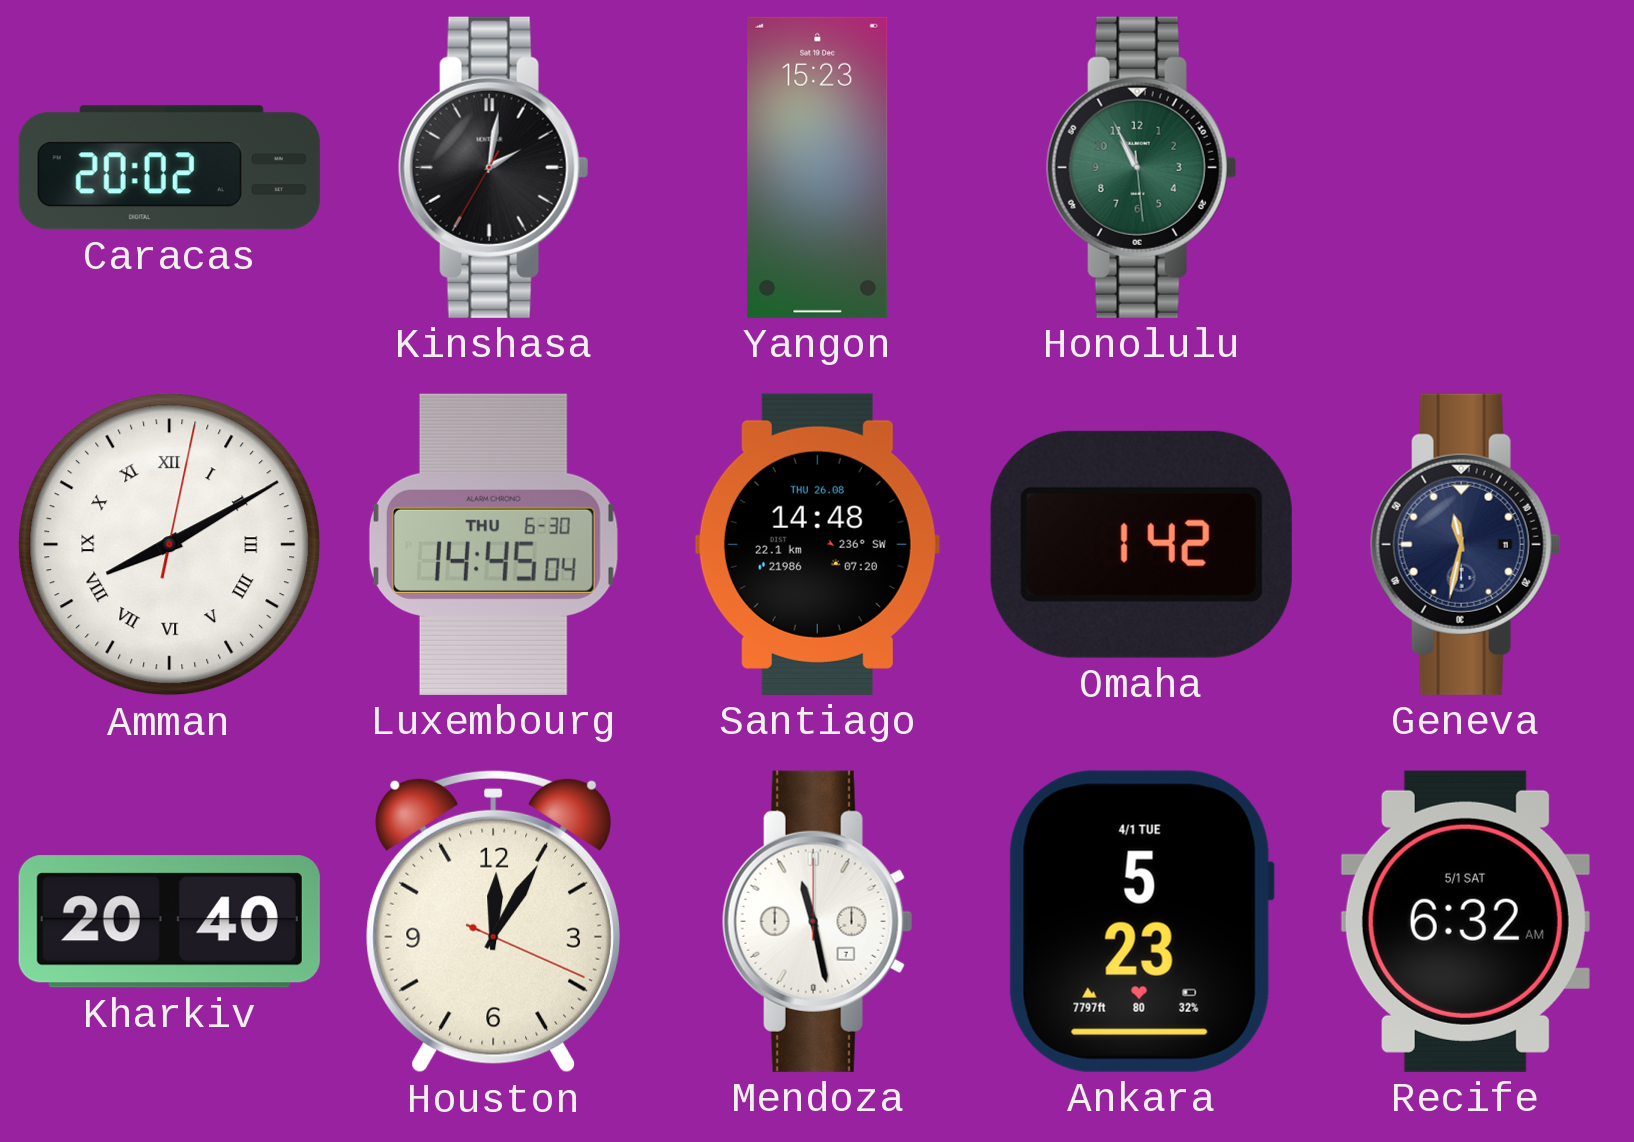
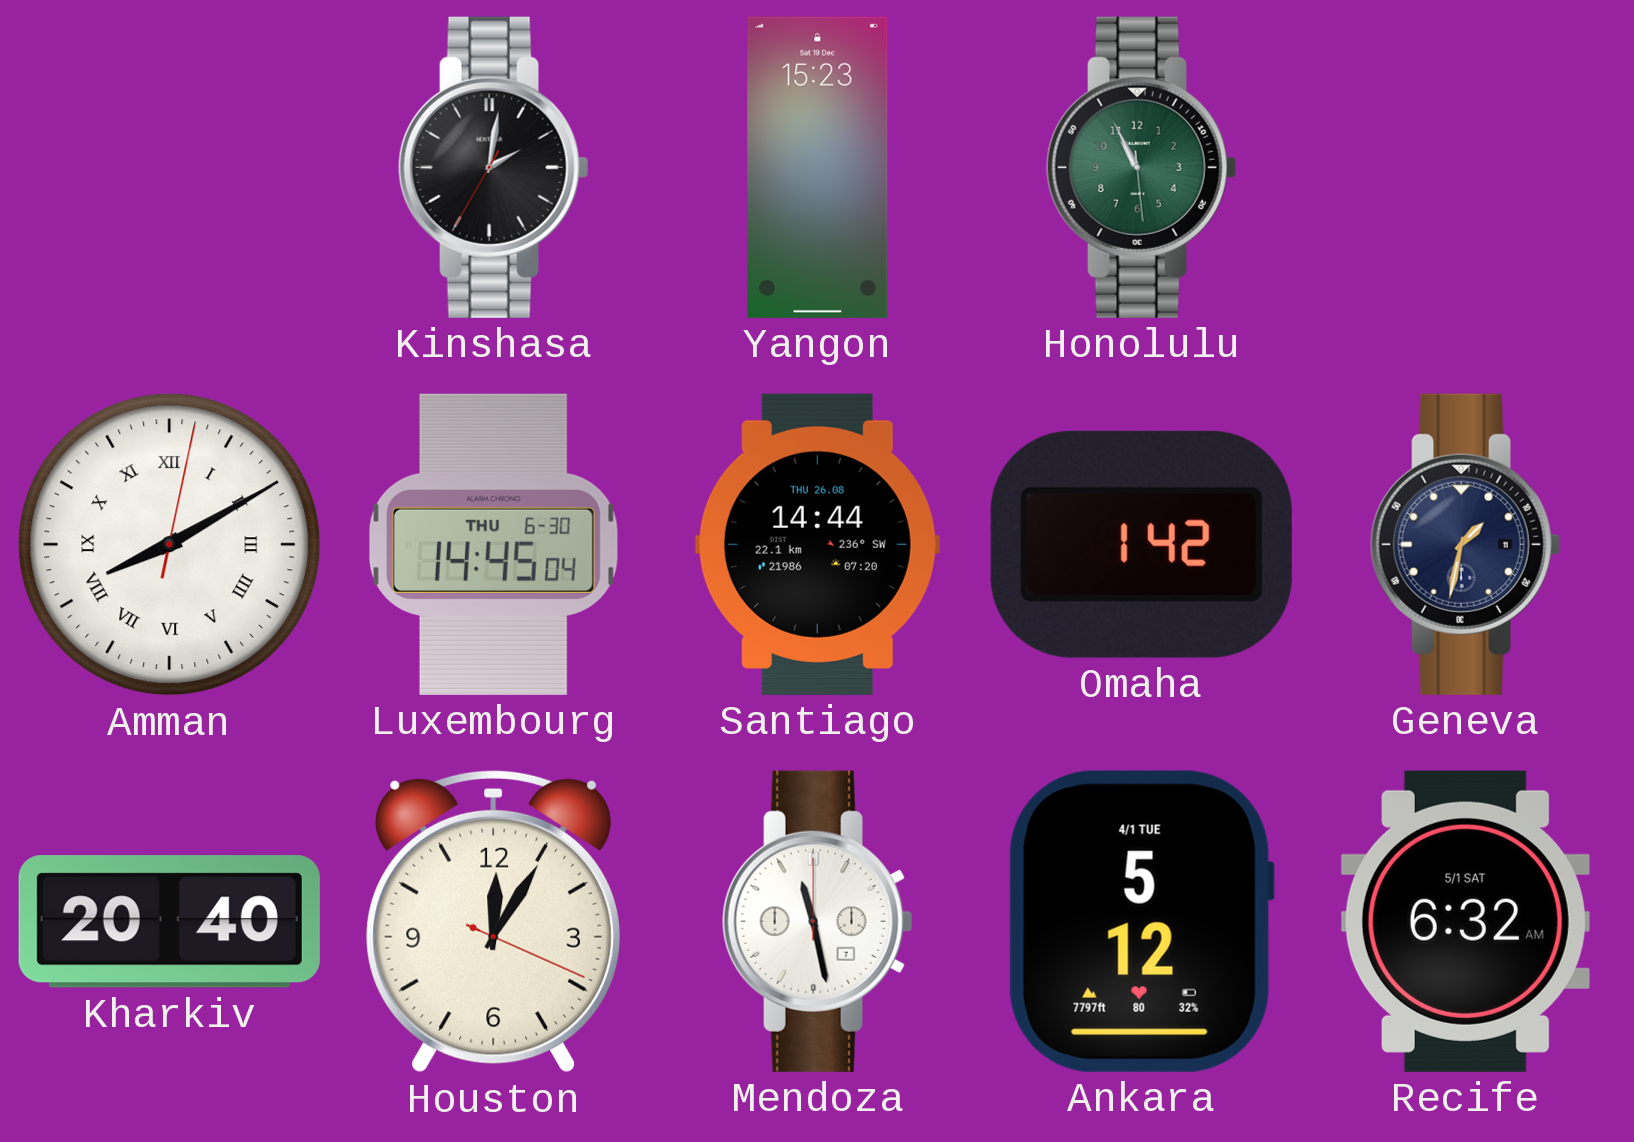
Caracas: 20:02 -> none (169, 168)
Santiago: 14:48 -> 14:44 (817, 544)
Geneva: 11:32 -> 1:32 (1465, 544)
Ankara: 5:23 -> 5:12 (1141, 921)
